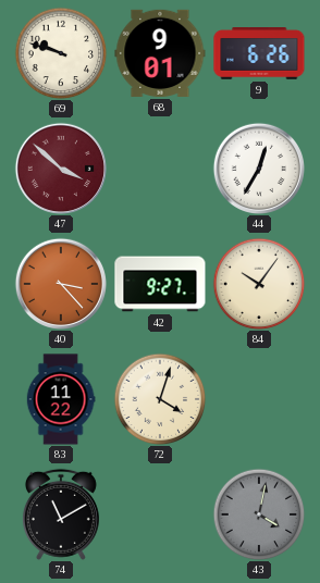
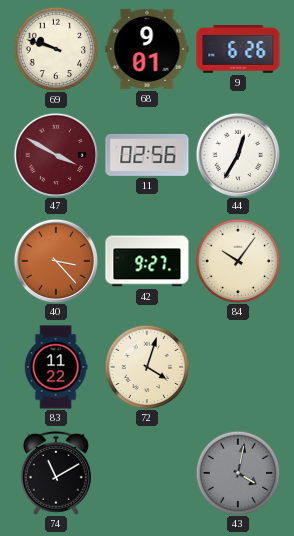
47: 3:52 -> 3:50 (55, 154)
11: none -> 02:56 (147, 155)
